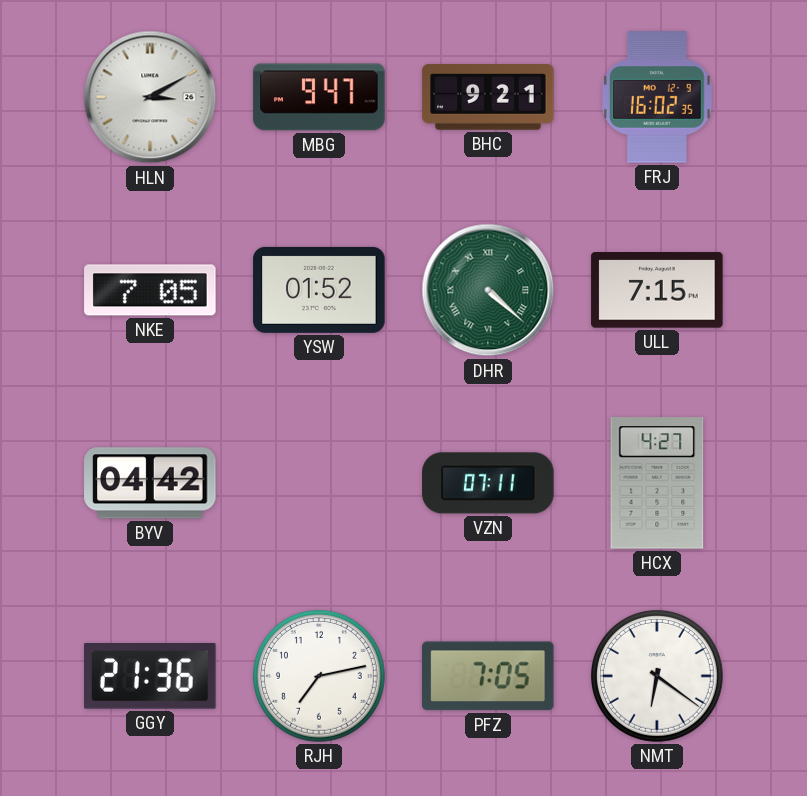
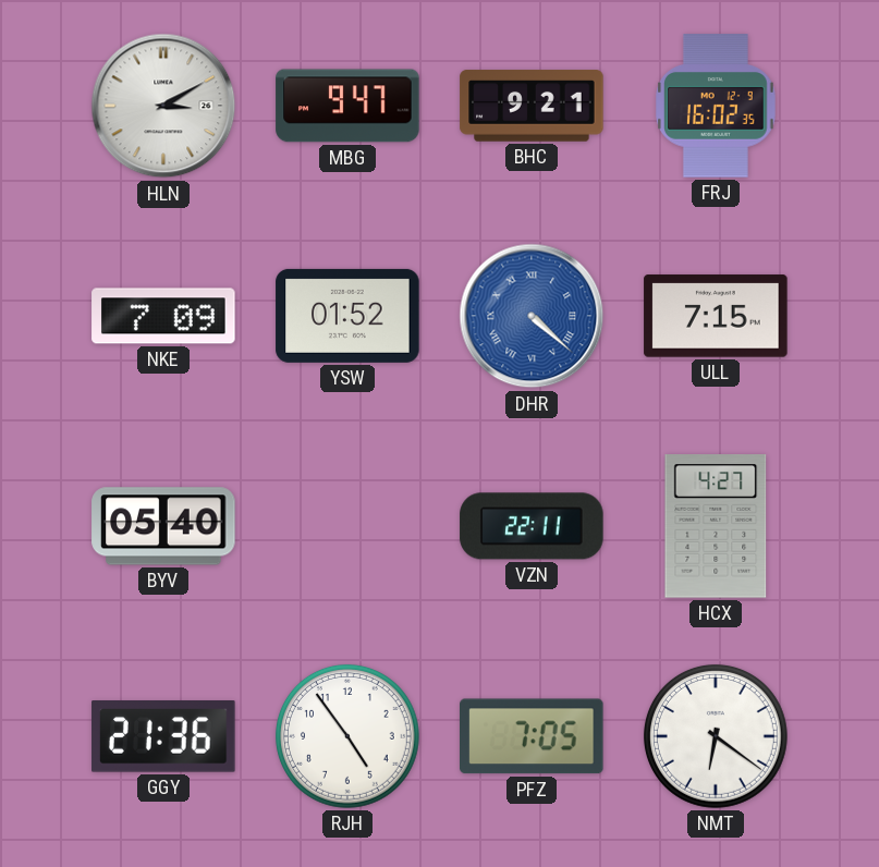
NKE: 7:05 -> 7:09 (163, 316)
DHR dial: green -> blue (532, 316)
BYV: 04:42 -> 05:40 (163, 526)
VZN: 07:11 -> 22:11 (532, 526)
RJH: 7:13 -> 4:54 (347, 736)
